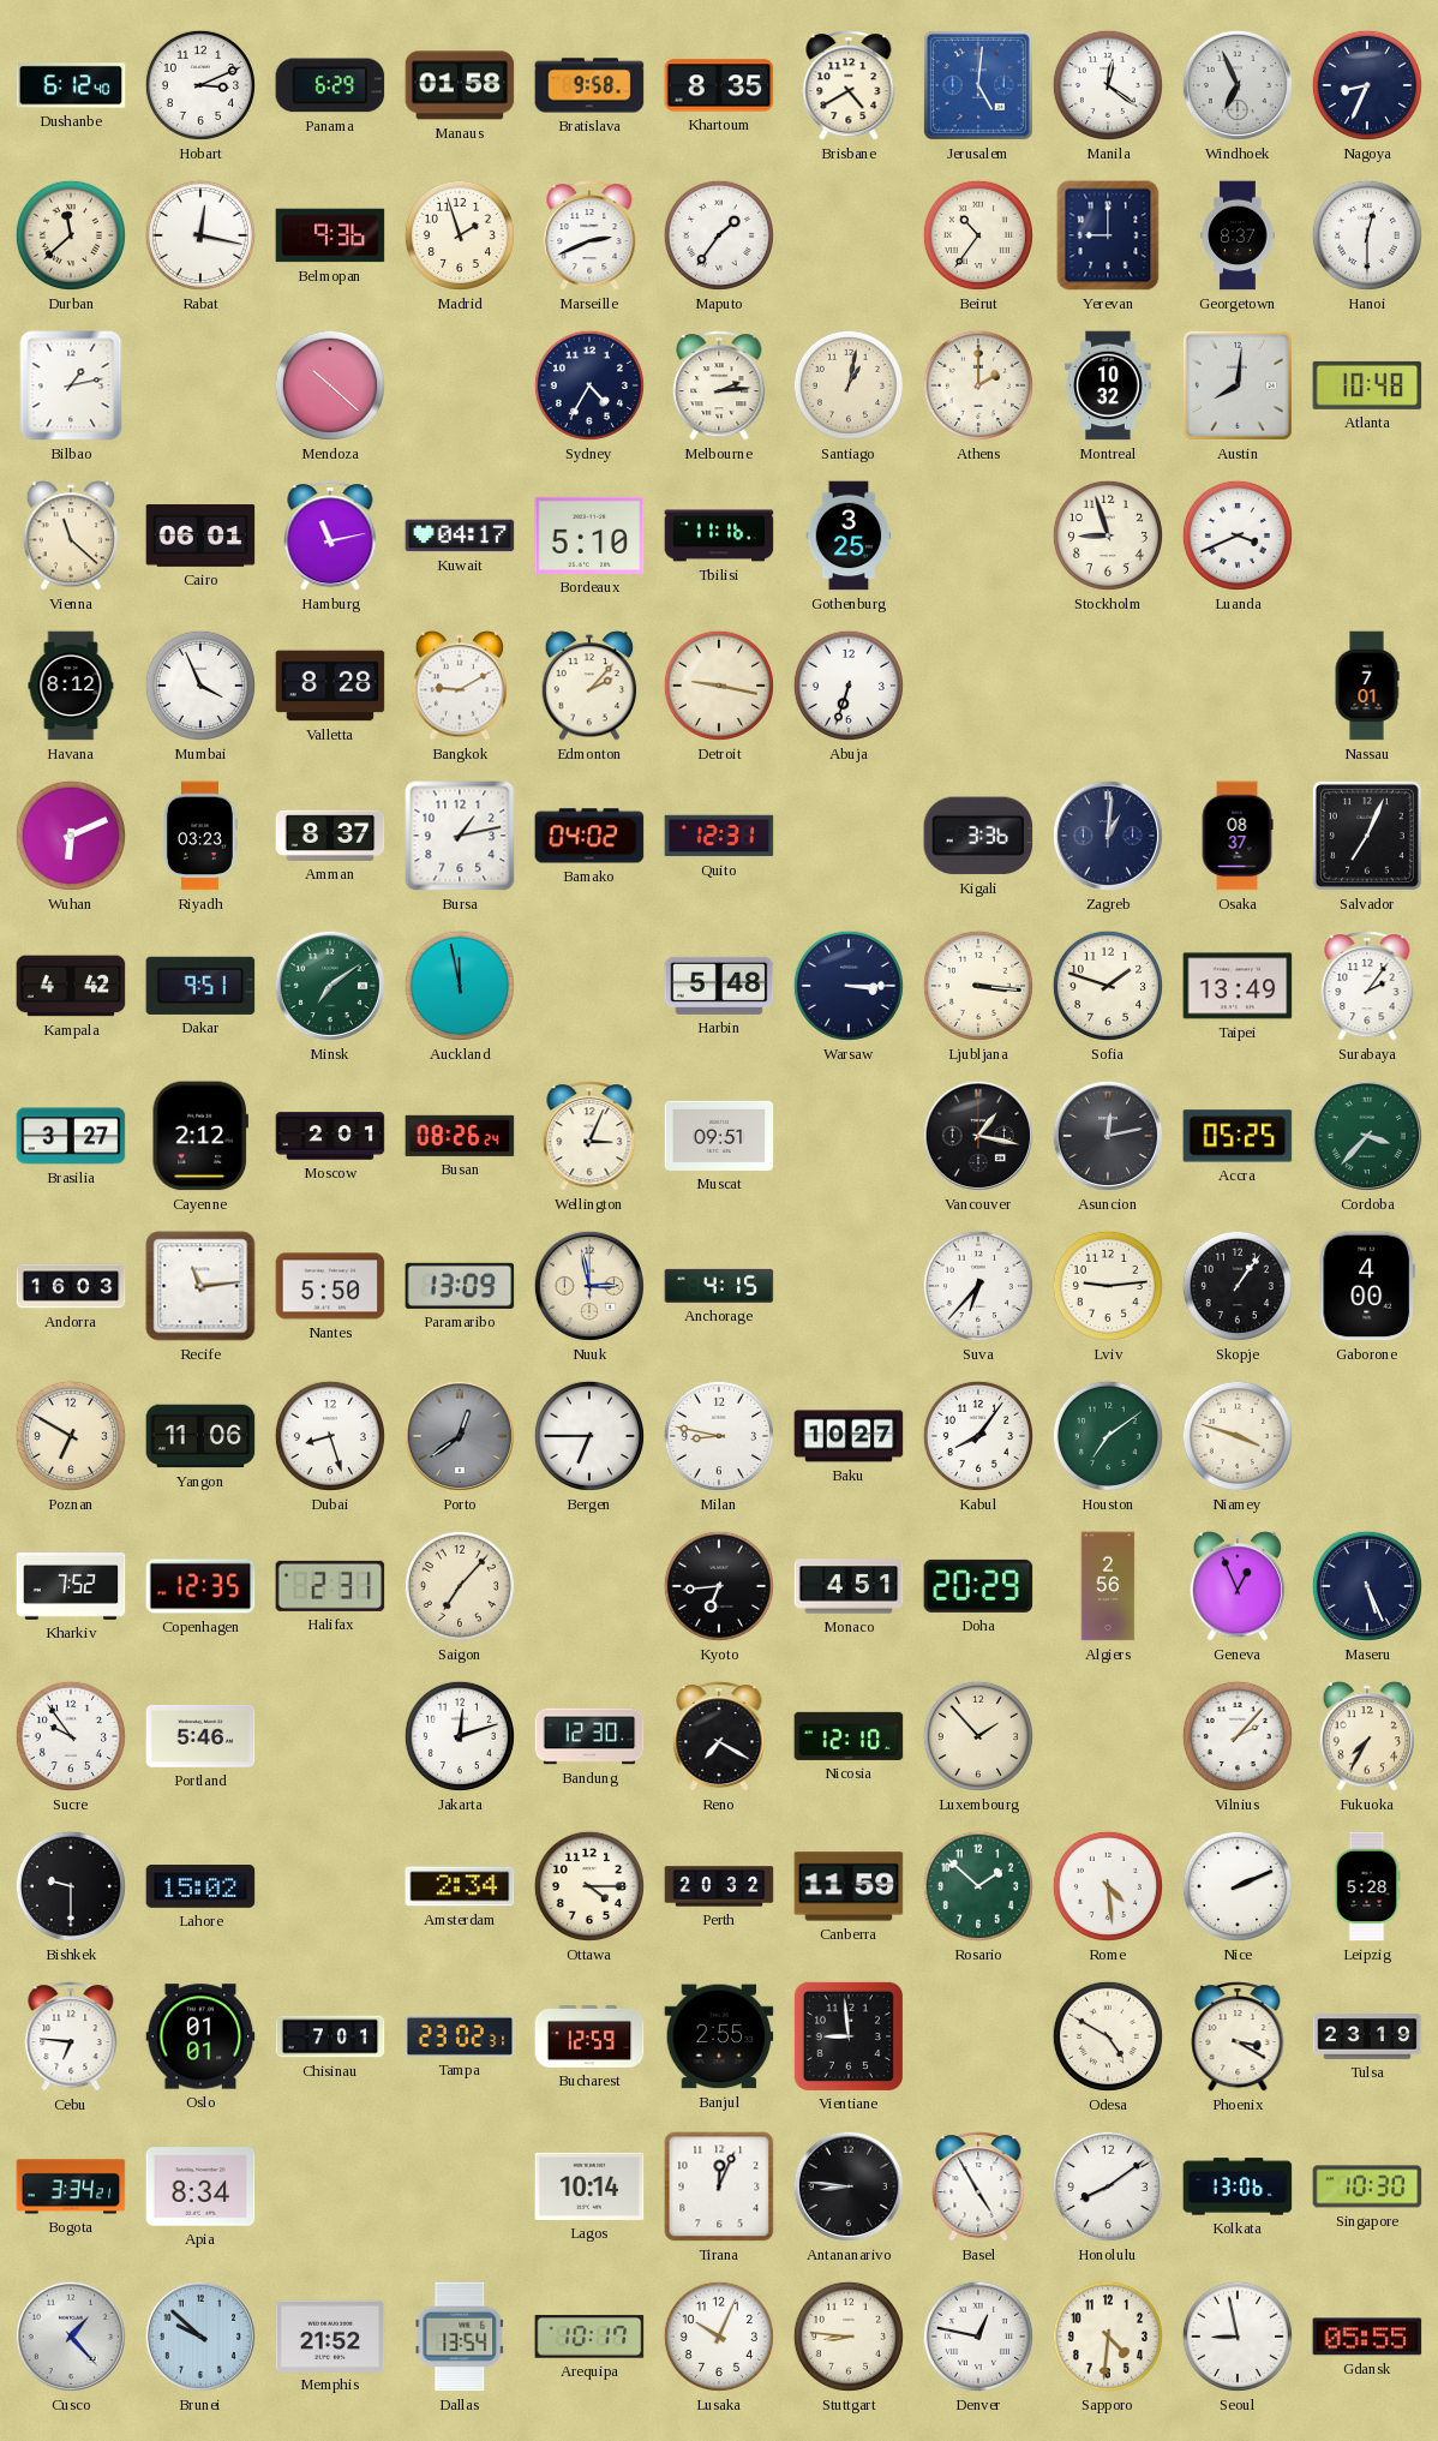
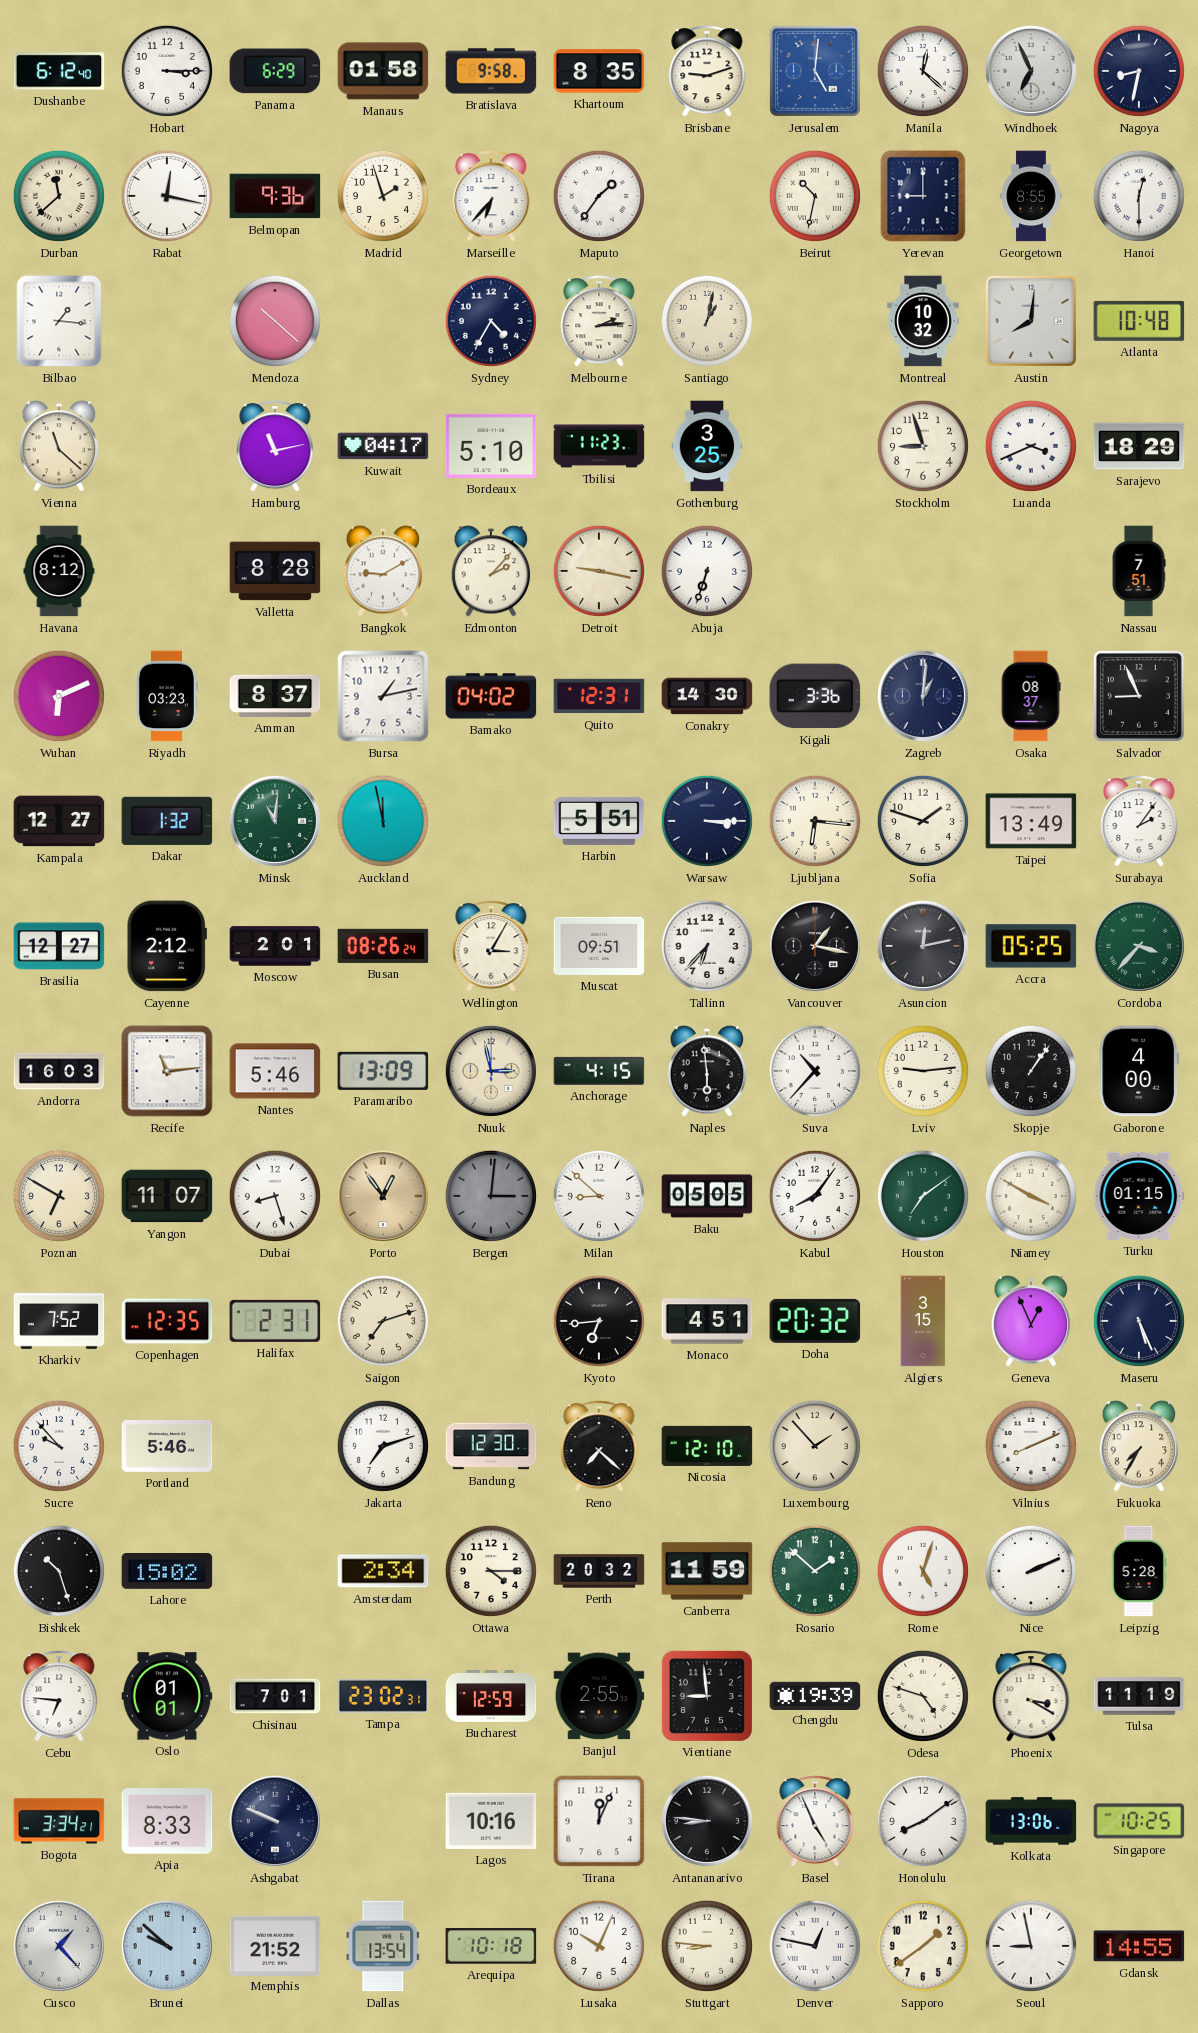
Hobart: 3:11 -> 3:15 (167, 71)
Brisbane: 4:40 -> 9:12 (707, 71)
Manila: 12:21 -> 12:22 (923, 71)
Nagoya: 8:34 -> 8:32 (1139, 71)
Marseille: 2:41 -> 6:37 (491, 196)
Beirut: 10:36 -> 10:32 (815, 196)
Georgetown: 8:37 -> 8:55 (1031, 196)
Bilbao: 1:13 -> 1:16 (59, 321)
Athens: 2:00 -> none (978, 385)
Cairo: 06:01 -> none (200, 537)
Tbilisi: 11:16 -> 11:23 (599, 446)
Sarajevo: none -> 18:29 (1139, 446)
Mumbai: 3:56 -> none (200, 686)
Nassau: 7:01 -> 7:51 (1139, 571)
Conakry: none -> 14:30 (707, 696)
Salvador: 7:04 -> 8:56 (1139, 696)
Kampala: 4:42 -> 12:27 (59, 821)
Dakar: 9:51 -> 1:32 (167, 821)
Minsk: 7:09 -> 11:01 (275, 821)
Harbin: 5:48 -> 5:51 (599, 821)
Ljubljana: 3:16 -> 6:16 (815, 821)
Brasilia: 3:27 -> 12:27 (59, 946)
Wellington: 3:04 -> 3:05 (491, 946)
Tallinn: none -> 6:37 (707, 946)
Nantes: 5:50 -> 5:46 (275, 1071)
Naples: none -> 5:59 (707, 1071)
Suva: 6:37 -> 10:37 (815, 1071)
Yangon: 11:06 -> 11:07 (167, 1196)
Porto: 12:39 -> 12:54 (383, 1196)
Porto dial: grey -> champagne (383, 1196)
Bergen: 6:45 -> 3:01 (491, 1196)
Bergen dial: white -> grey (491, 1196)
Milan: 8:47 -> 8:52 (599, 1196)
Baku: 10:27 -> 05:05 (707, 1196)
Niamey: 3:48 -> 3:50 (1031, 1196)
Turku: none -> 01:15 (1139, 1196)
Saigon: 7:07 -> 7:12 (383, 1321)
Doha: 20:29 -> 20:32 (815, 1321)
Algiers: 2:56 -> 3:15 (923, 1321)
Sucre: 9:54 -> 9:53 (59, 1446)
Jakarta: 12:12 -> 7:12 (383, 1446)
Reno: 7:20 -> 7:22 (599, 1446)
Vilnius: 2:07 -> 8:11 (1031, 1446)
Bishkek: 9:30 -> 10:27 (59, 1571)
Rome: 4:29 -> 5:03 (923, 1571)
Chengdu: none -> 19:39 (815, 1695)
Odesa: 4:50 -> 4:48 (923, 1696)
Tulsa: 23:19 -> 11:19 (1139, 1696)
Apia: 8:34 -> 8:33 (167, 1821)
Ashgabat: none -> 9:49 (275, 1821)
Lagos: 10:14 -> 10:16 (491, 1821)
Basel: 4:55 -> 4:56 (815, 1821)
Singapore: 10:30 -> 10:25 (1139, 1821)
Arequipa: 10:17 -> 10:18 (491, 1946)
Sapporo: 4:31 -> 1:39 (923, 1946)
Gdansk: 05:55 -> 14:55 (1139, 1946)
